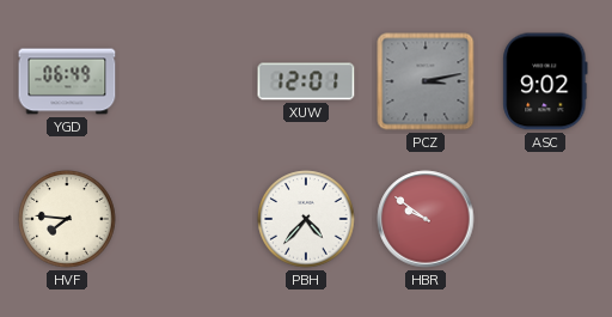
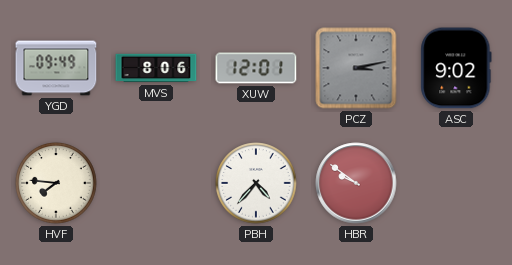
YGD: 06:49 -> 09:49 (56, 68)
MVS: none -> 8:06 (156, 68)
